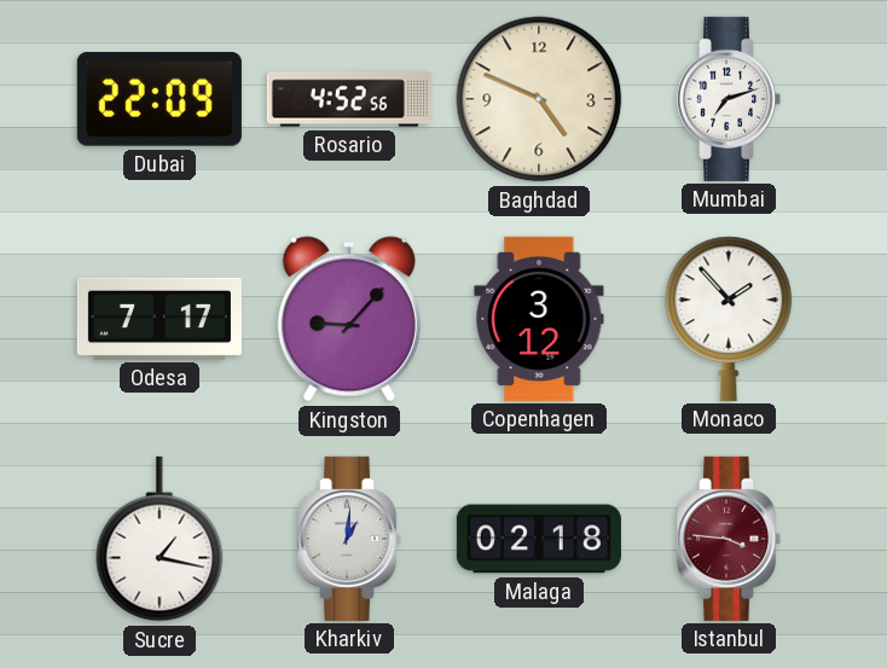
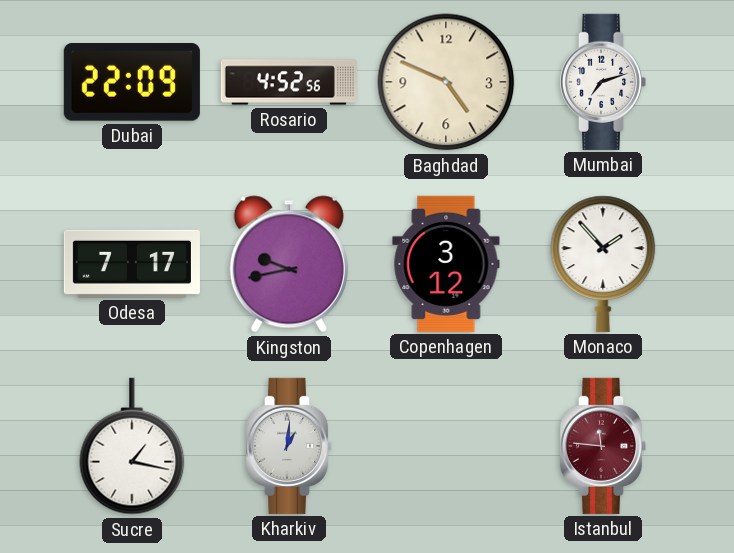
Kingston: 9:07 -> 9:43 (289, 264)
Malaga: 02:18 -> none (539, 539)
Istanbul: 3:46 -> 11:46 (603, 446)
